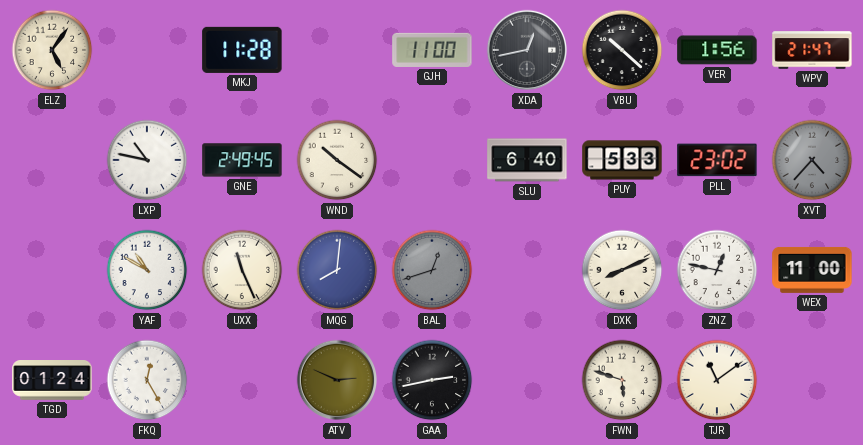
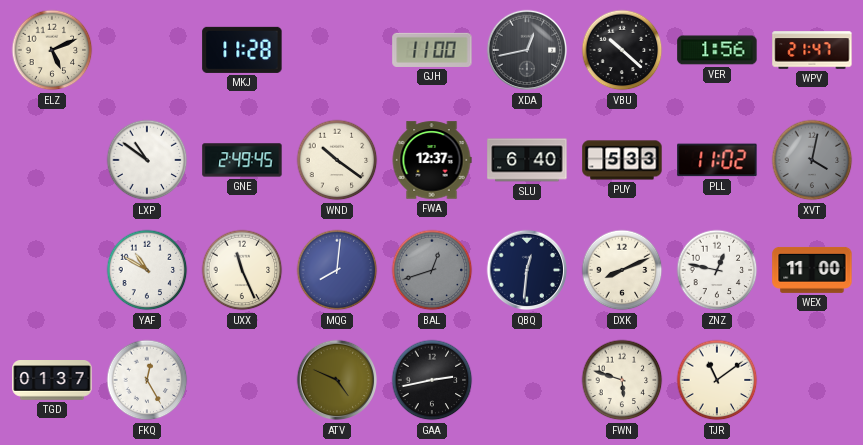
ELZ: 5:06 -> 5:11 (52, 50)
LXP: 10:47 -> 10:51 (147, 160)
FWA: none -> 12:37 (432, 160)
PLL: 23:02 -> 11:02 (717, 160)
XVT: 4:37 -> 4:02 (812, 160)
QBQ: none -> 12:31 (527, 270)
TGD: 01:24 -> 01:37 (52, 380)
ATV: 2:49 -> 4:49 (337, 380)
